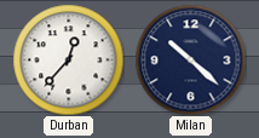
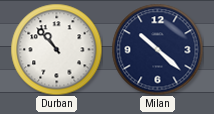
Durban: 12:37 -> 10:53 (56, 49)
